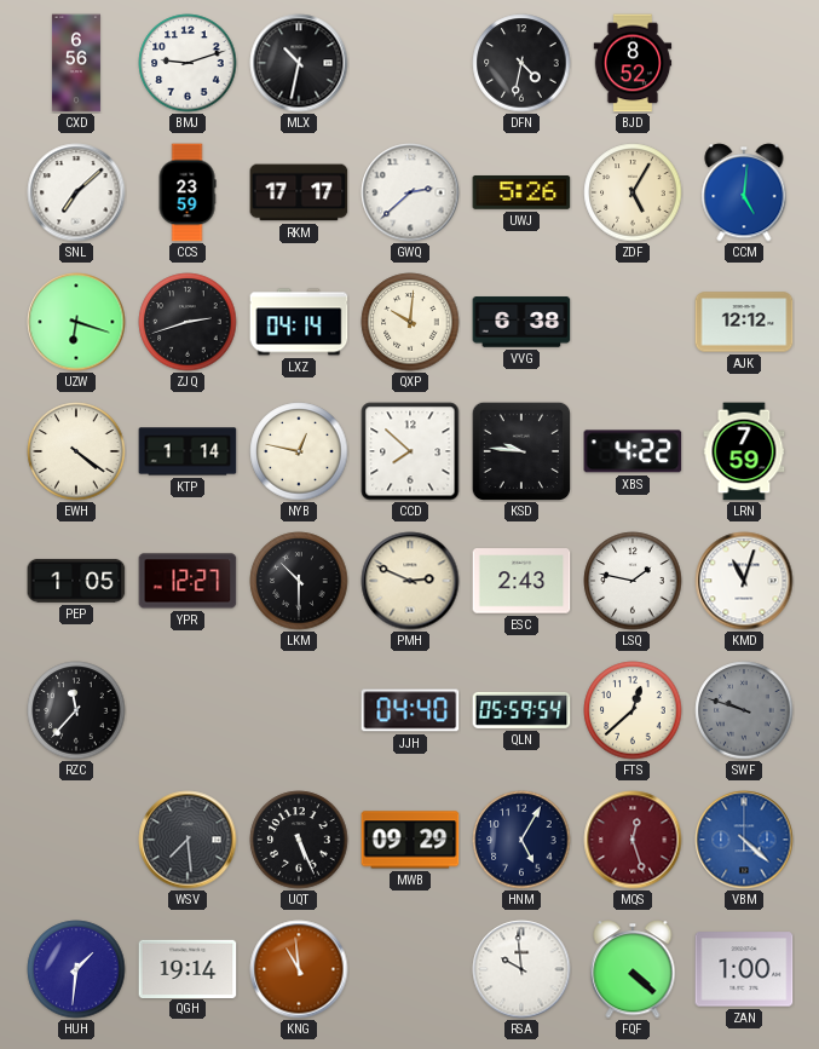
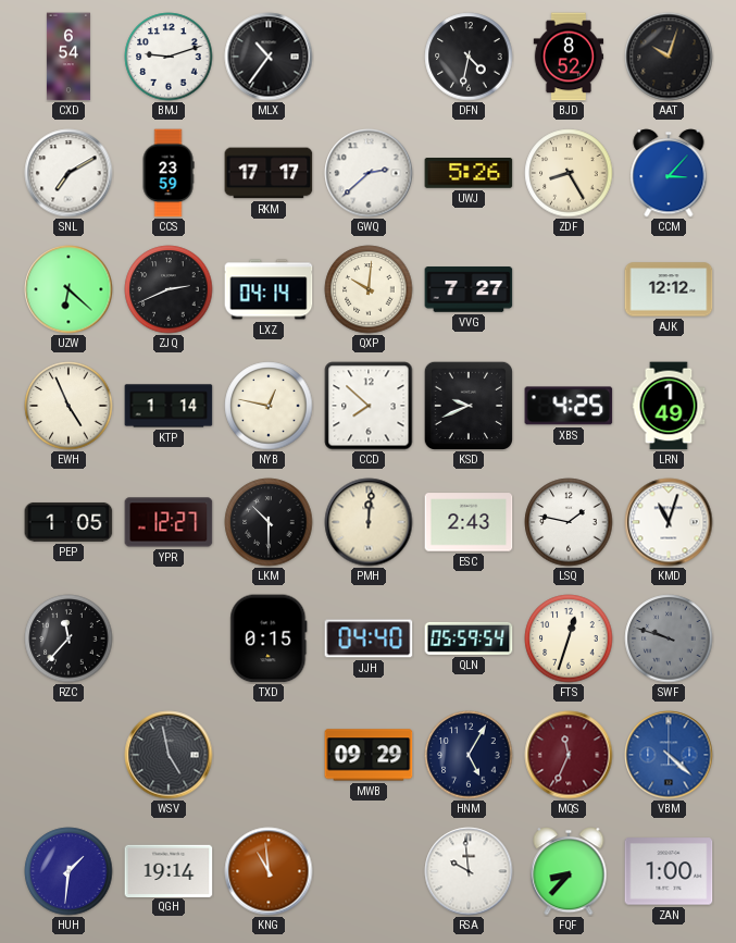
CXD: 6:56 -> 6:54 (68, 57)
MLX: 10:32 -> 10:36 (269, 57)
AAT: none -> 10:03 (669, 57)
SNL: 7:08 -> 7:10 (68, 173)
ZDF: 5:05 -> 8:25 (569, 173)
CCM: 5:01 -> 3:07 (669, 173)
UZW: 6:18 -> 6:22 (68, 289)
ZJQ: 2:42 -> 2:41 (169, 289)
VVG: 6:38 -> 7:27 (469, 289)
EWH: 4:21 -> 4:56 (68, 406)
KSD: 9:46 -> 9:41 (467, 405)
XBS: 4:22 -> 4:25 (569, 406)
LRN: 7:59 -> 1:49 (669, 406)
PMH: 2:49 -> 12:01 (369, 522)
TXD: none -> 0:15 (269, 638)
FTS: 12:38 -> 12:33 (569, 638)
WSV: 7:29 -> 4:58 (169, 755)
UQT: 5:26 -> none (299, 840)
MQS: 12:27 -> 11:34 (569, 755)
FQF: 4:22 -> 8:37 (569, 871)
